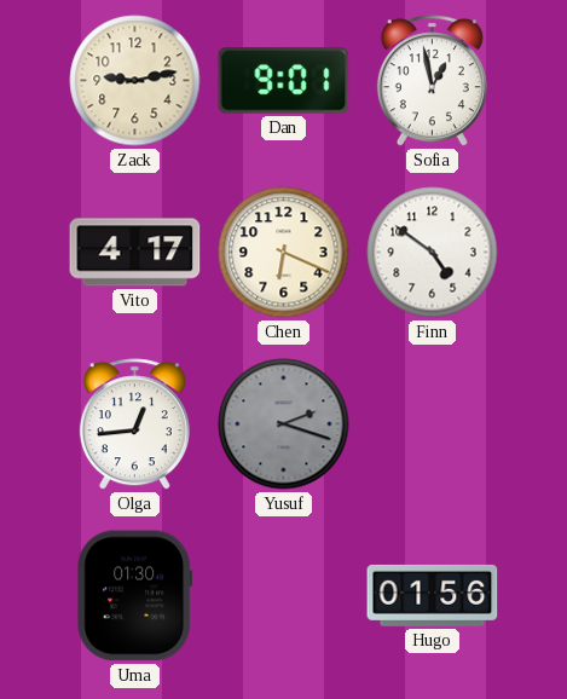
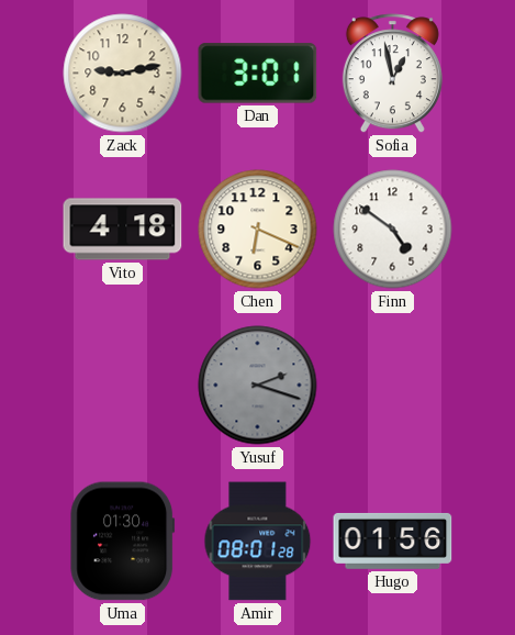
Dan: 9:01 -> 3:01 (258, 74)
Vito: 4:17 -> 4:18 (123, 230)
Olga: 12:44 -> none (134, 424)
Amir: none -> 08:01 (258, 542)
